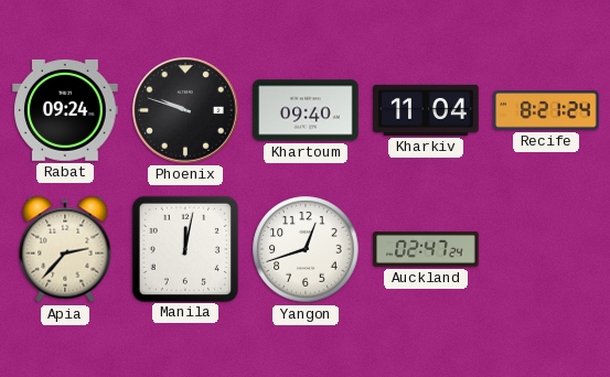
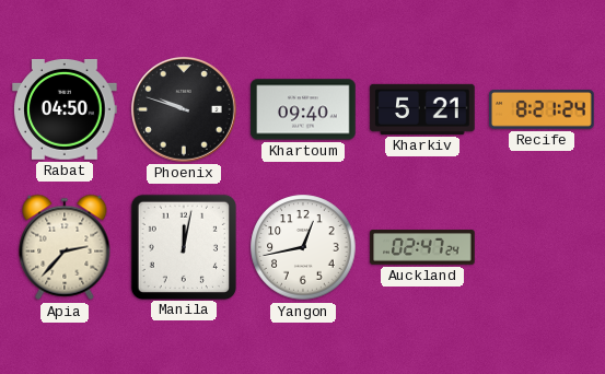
Rabat: 09:24 -> 04:50 (65, 109)
Kharkiv: 11:04 -> 5:21 (422, 109)
Yangon: 12:42 -> 12:43 (303, 247)
